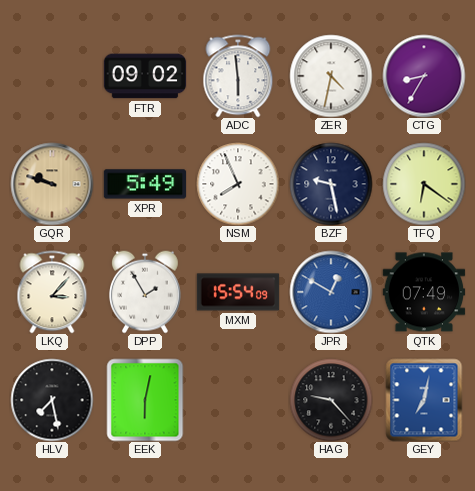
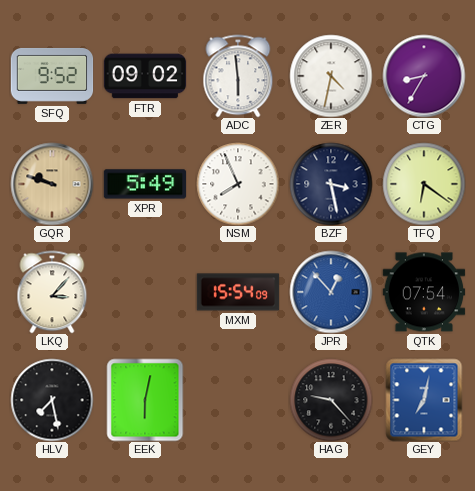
SFQ: none -> 9:52 (52, 76)
BZF: 9:28 -> 3:28 (331, 184)
DPP: 1:55 -> none (146, 292)
JPR: 12:50 -> 12:53 (331, 292)
QTK: 07:49 -> 07:54 (424, 292)
